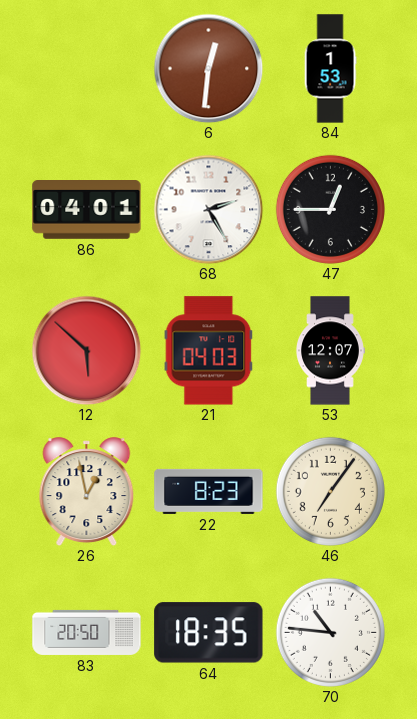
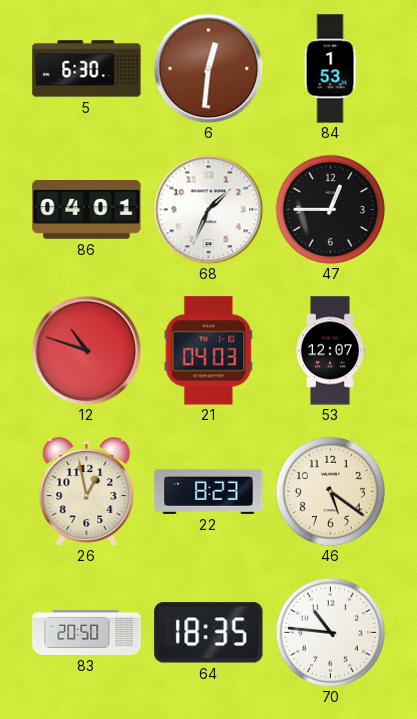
5: none -> 6:30 (87, 69)
68: 2:25 -> 1:34 (208, 209)
12: 5:52 -> 10:48 (86, 350)
46: 7:06 -> 5:21 (330, 491)
